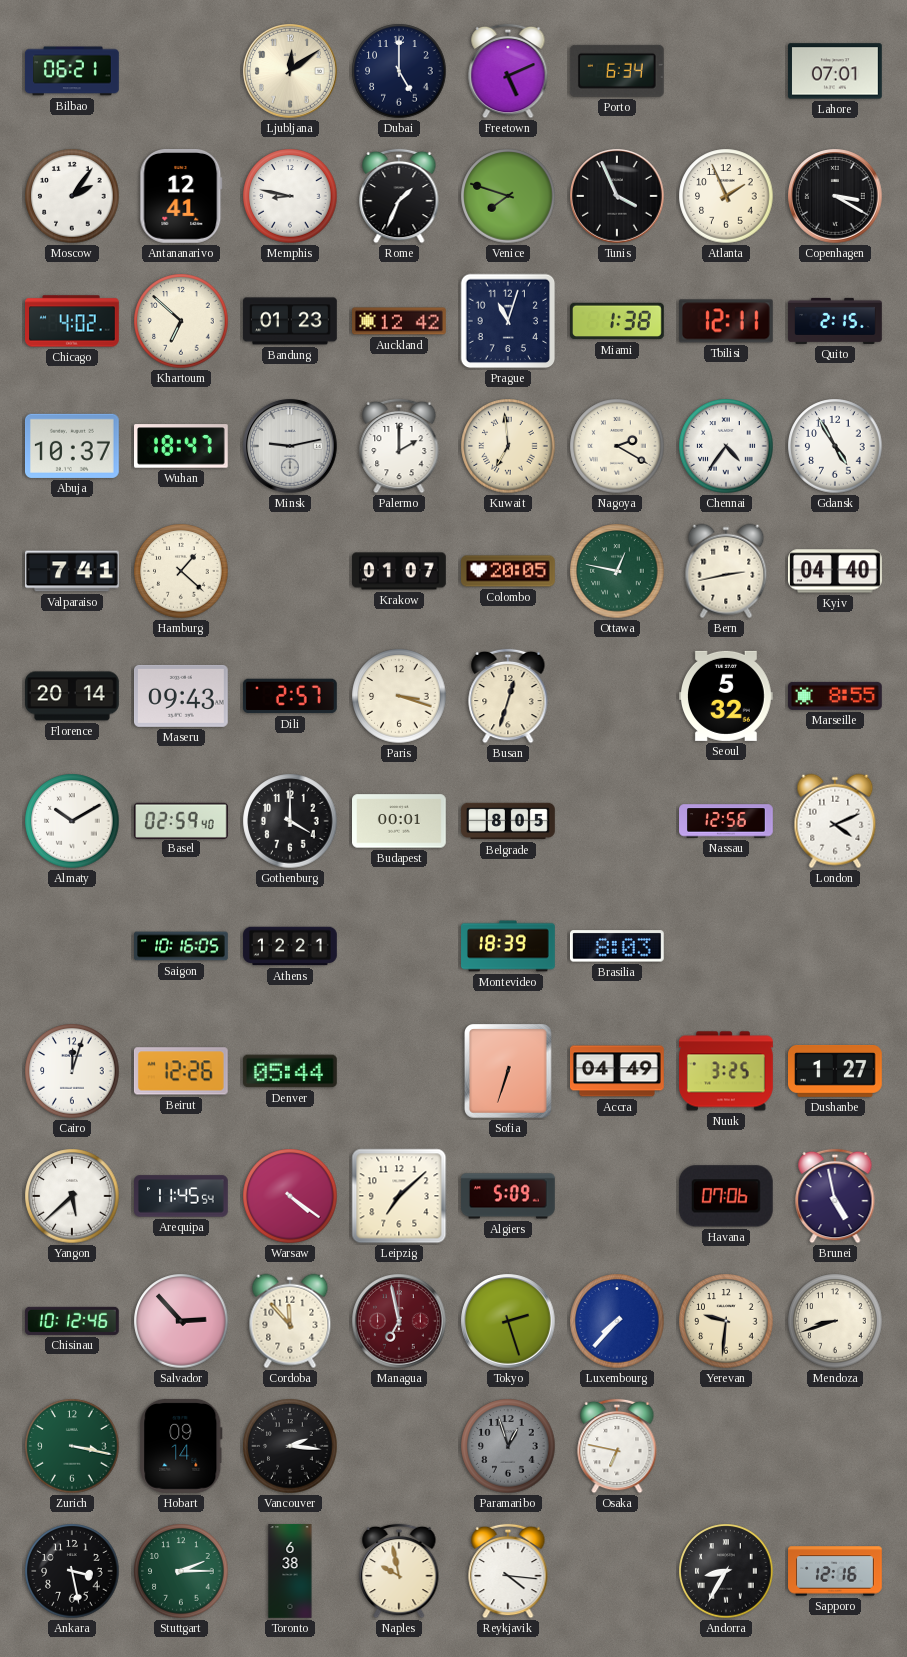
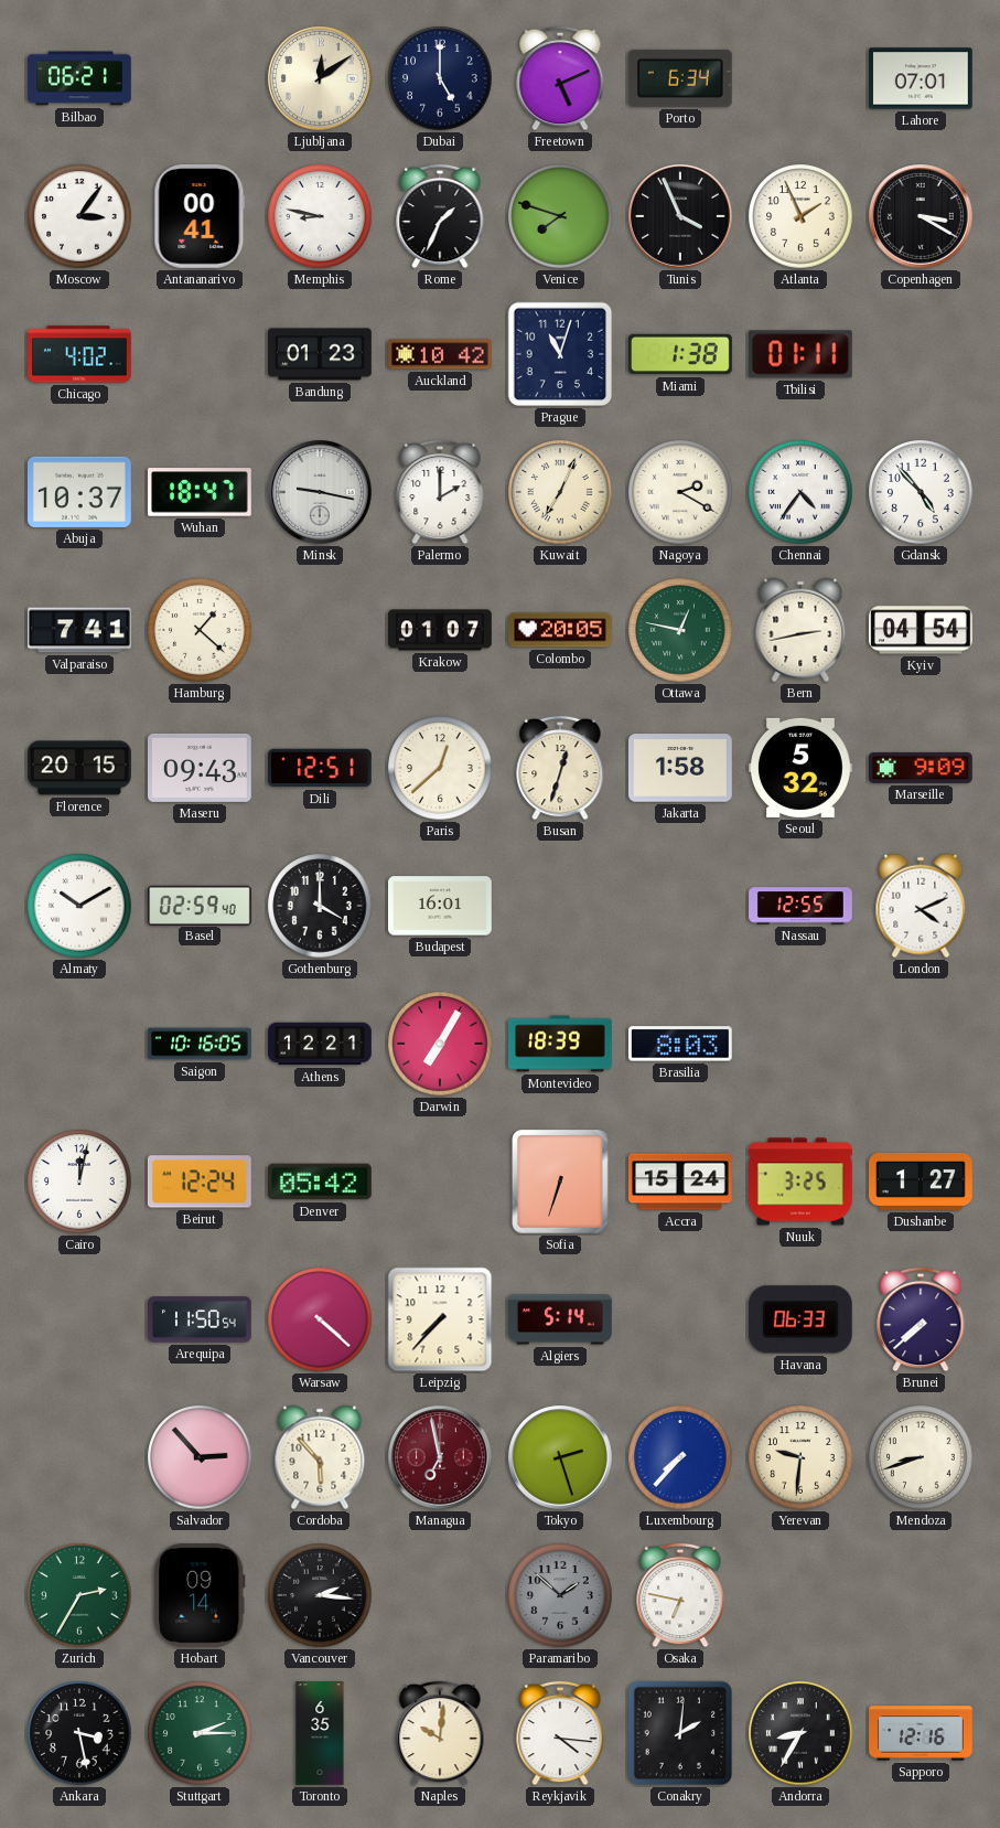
Moscow: 2:06 -> 3:06 (79, 216)
Antananarivo: 12:41 -> 00:41 (200, 217)
Khartoum: 6:52 -> none (181, 321)
Auckland: 12:42 -> 10:42 (441, 354)
Tbilisi: 12:11 -> 01:11 (800, 354)
Quito: 2:15 -> none (835, 321)
Minsk: 9:13 -> 9:17 (320, 492)
Kuwait: 6:59 -> 7:04 (560, 492)
Gdansk: 4:55 -> 4:53 (921, 492)
Kyiv: 04:40 -> 04:54 (922, 630)
Florence: 20:14 -> 20:15 (79, 768)
Dili: 2:57 -> 12:51 (321, 768)
Paris: 3:18 -> 12:38 (440, 768)
Jakarta: none -> 1:58 (680, 768)
Marseille: 8:55 -> 9:09 (922, 768)
Budapest: 00:01 -> 16:01 (441, 906)
Belgrade: 8:05 -> none (508, 821)
Nassau: 12:56 -> 12:55 (800, 906)
Darwin: none -> 7:05 (440, 1044)
Cairo: 12:03 -> 12:02 (79, 1182)
Beirut: 12:26 -> 12:24 (200, 1182)
Denver: 05:44 -> 05:42 (320, 1182)
Accra: 04:49 -> 15:24 (681, 1182)
Yangon: 5:38 -> none (72, 1196)
Arequipa: 11:45 -> 11:50 (200, 1319)
Warsaw: 4:21 -> 4:22 (320, 1319)
Leipzig: 7:08 -> 7:37 (440, 1319)
Algiers: 5:09 -> 5:14 (561, 1319)
Havana: 07:06 -> 06:33 (800, 1319)
Brunei: 4:58 -> 7:38 (921, 1319)
Chisinau: 10:12 -> none (73, 1321)
Cordoba: 11:53 -> 5:53 (320, 1457)
Zurich: 3:17 -> 2:35 (79, 1595)
Paramaribo: 12:57 -> 1:52 (560, 1595)
Toronto: 6:38 -> 6:35 (320, 1733)
Naples: 9:58 -> 10:01 (440, 1733)
Conakry: none -> 2:01 (680, 1733)
